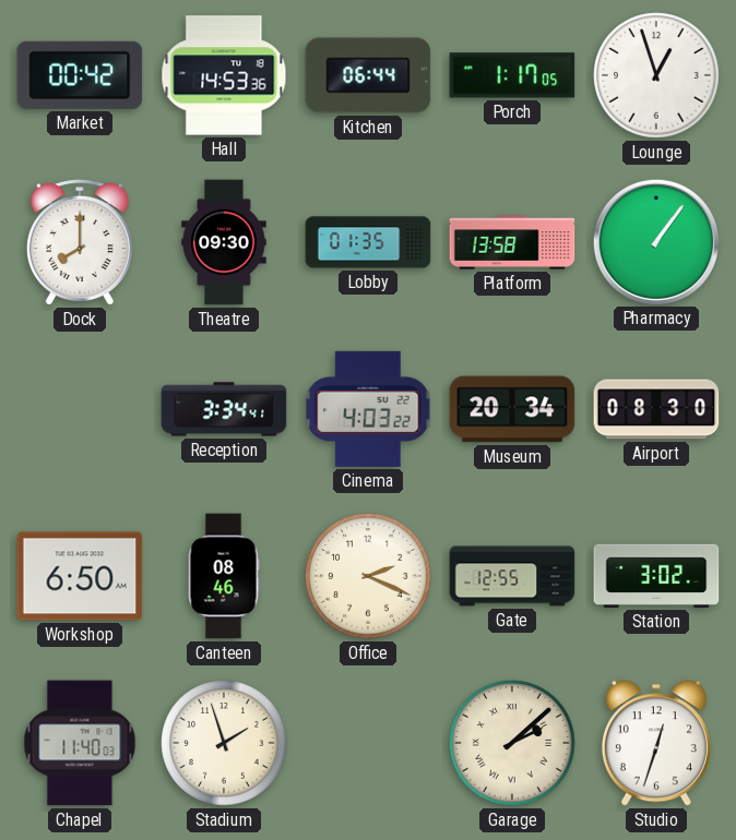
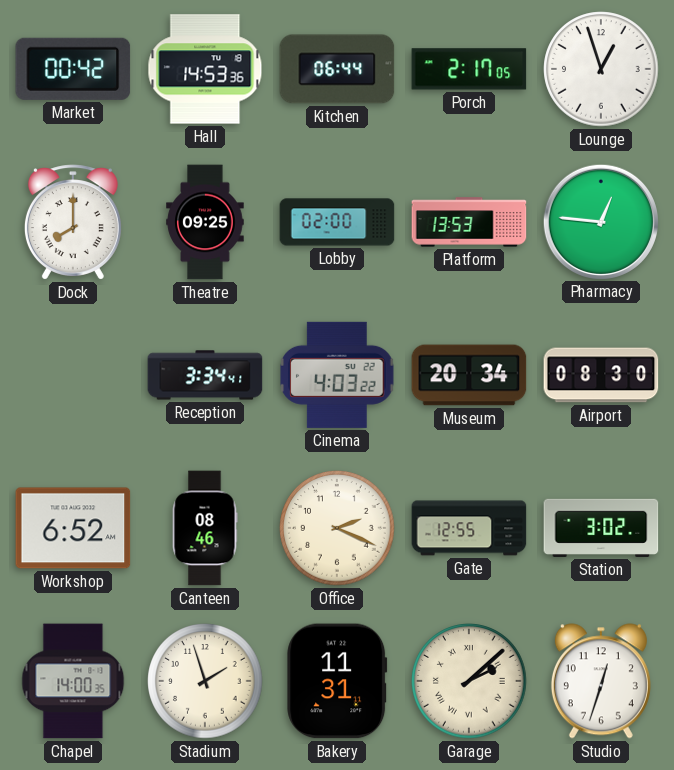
Porch: 1:17 -> 2:17 (469, 69)
Theatre: 09:30 -> 09:25 (205, 222)
Lobby: 01:35 -> 02:00 (337, 222)
Platform: 13:58 -> 13:53 (469, 222)
Pharmacy: 1:06 -> 12:46 (600, 221)
Workshop: 6:50 -> 6:52 (73, 528)
Chapel: 11:40 -> 14:00 (73, 681)
Bakery: none -> 11:31 (337, 681)
